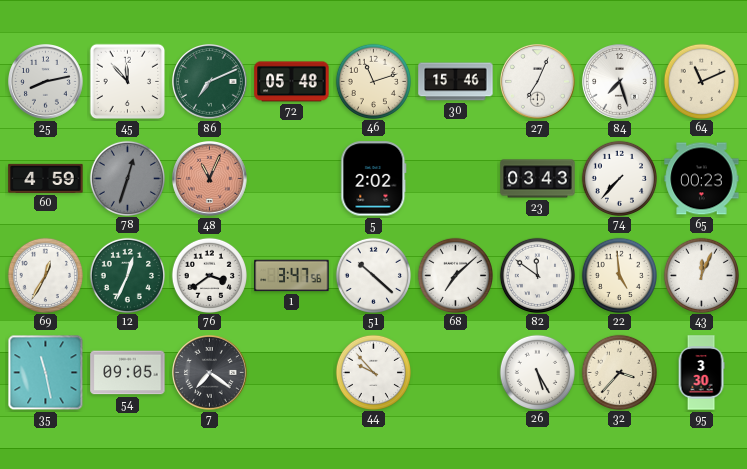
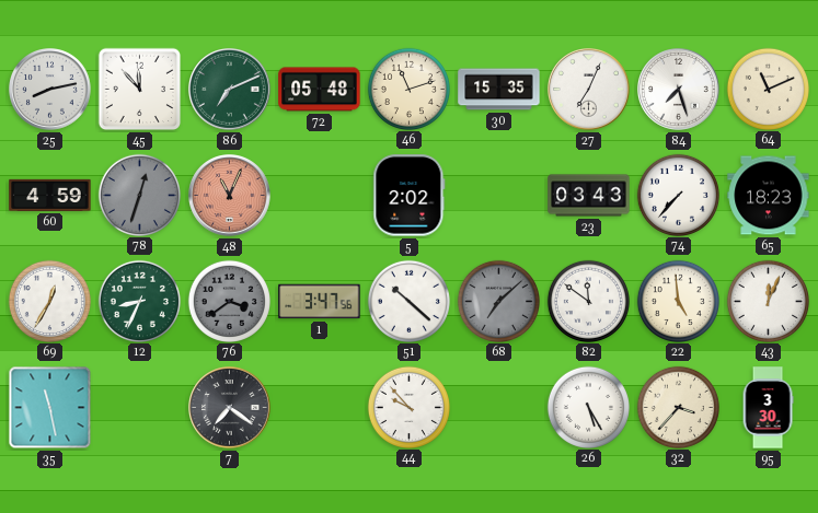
30: 15:46 -> 15:35 (499, 90)
65: 00:23 -> 18:23 (769, 196)
12: 12:34 -> 8:34 (139, 301)
76 dial: white -> grey (229, 301)
68 dial: white -> grey (498, 301)
54: 09:05 -> none (128, 373)
